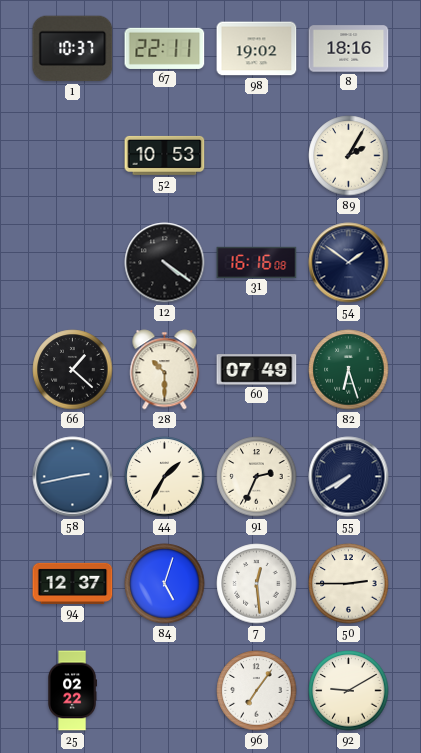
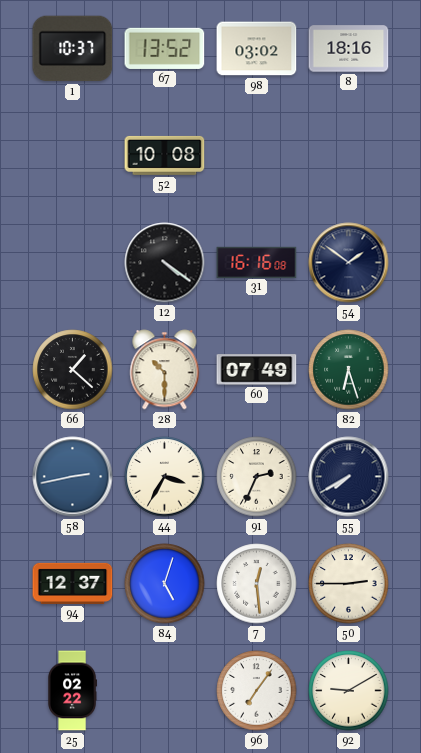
67: 22:11 -> 13:52 (165, 48)
98: 19:02 -> 03:02 (257, 49)
52: 10:53 -> 10:08 (165, 155)
89: 2:05 -> none (349, 156)
44: 1:35 -> 3:35 (165, 477)
